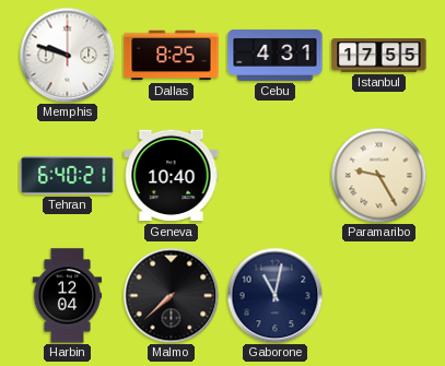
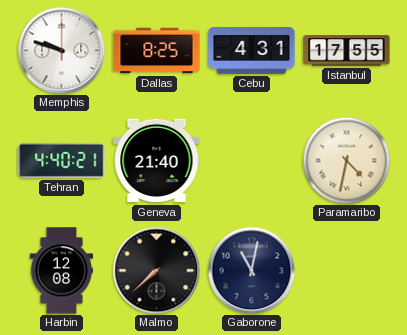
Tehran: 6:40 -> 4:40 (62, 160)
Geneva: 10:40 -> 21:40 (157, 161)
Paramaribo: 9:25 -> 4:32 (346, 160)
Harbin: 12:04 -> 12:08 (62, 271)
